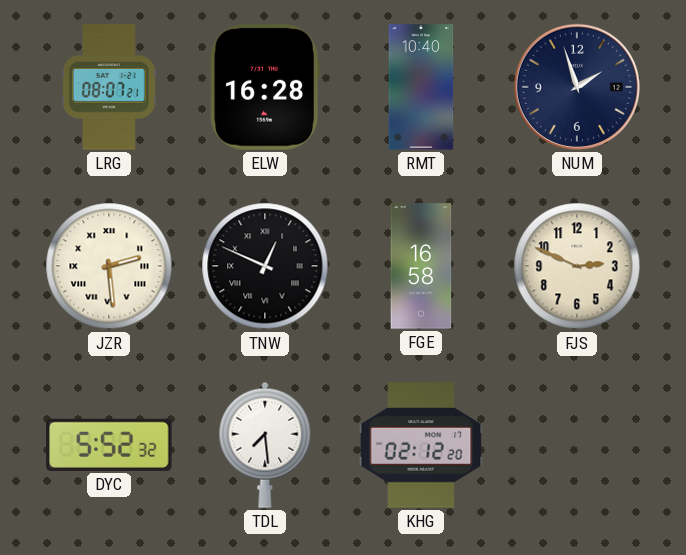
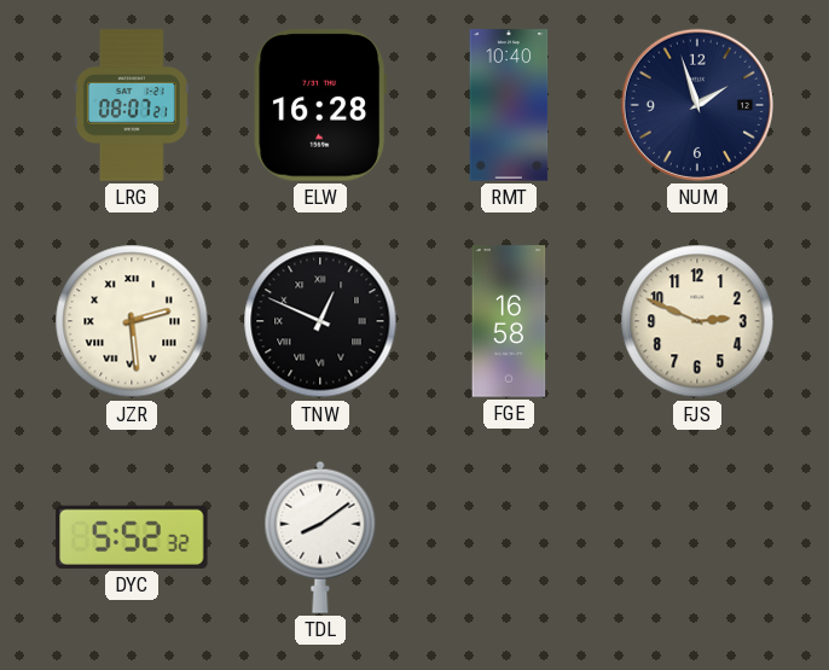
TDL: 7:29 -> 8:09 (320, 537)
KHG: 02:12 -> none (421, 445)
